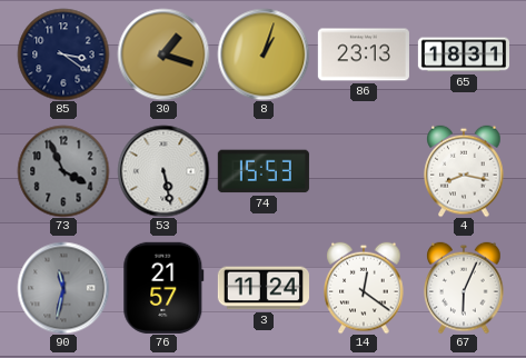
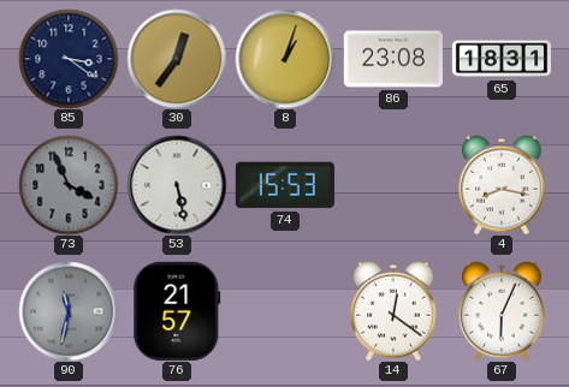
30: 1:18 -> 12:36 (177, 59)
86: 23:13 -> 23:08 (393, 59)
3: 11:24 -> none (264, 288)
